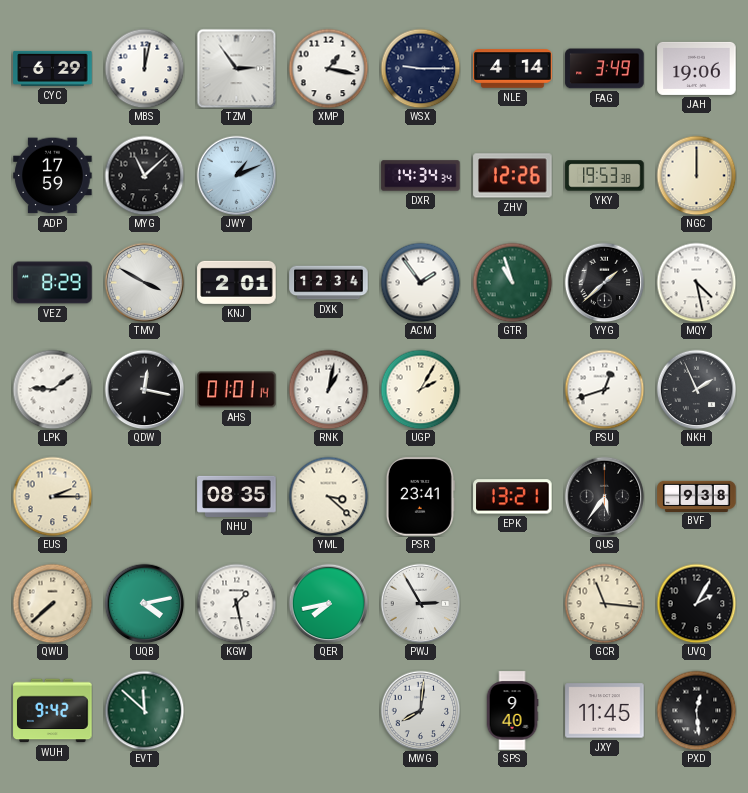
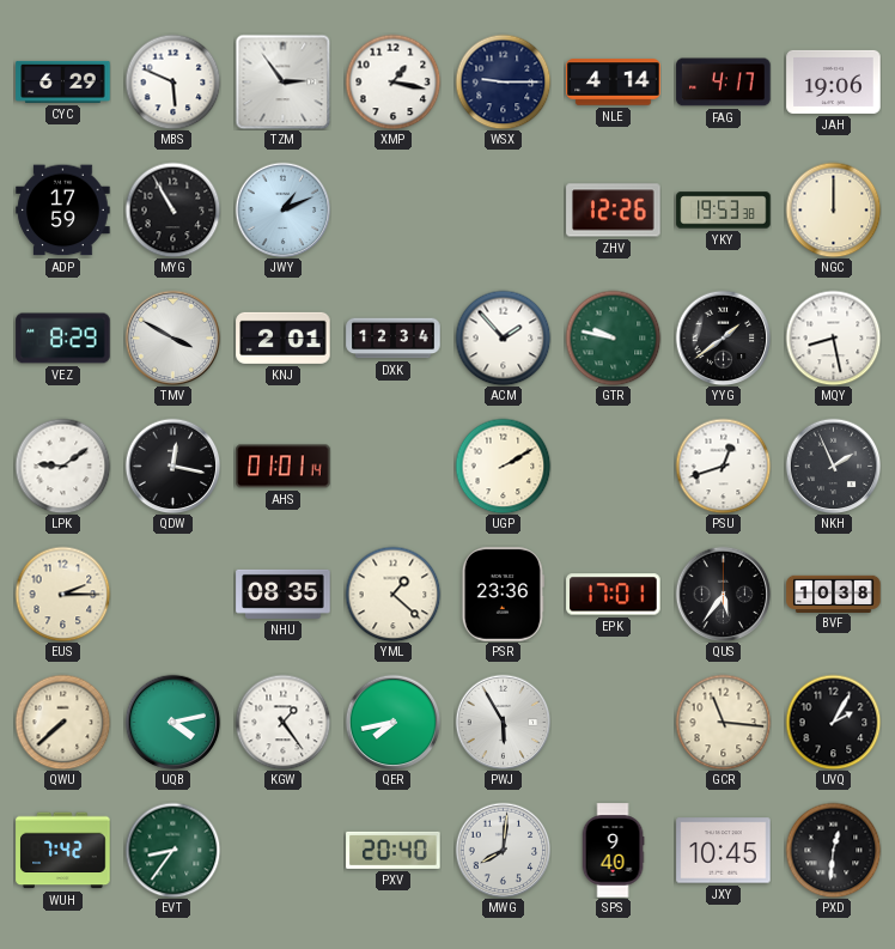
MBS: 12:02 -> 5:49 (172, 81)
FAG: 3:49 -> 4:17 (724, 83)
MYG: 11:08 -> 10:55 (172, 209)
DXR: 14:34 -> none (421, 176)
ACM: 1:54 -> 1:53 (503, 337)
GTR: 10:57 -> 9:47 (613, 337)
YYG: 1:38 -> 1:39 (723, 337)
MQY: 4:28 -> 8:28 (833, 337)
RNK: 1:02 -> none (328, 389)
UGP: 2:05 -> 2:10 (503, 466)
YML: 3:22 -> 1:22 (392, 594)
PSR: 23:41 -> 23:36 (503, 595)
EPK: 13:21 -> 17:01 (614, 595)
BVF: 9:38 -> 10:38 (834, 594)
KGW: 1:28 -> 1:24 (282, 722)
PWJ: 2:55 -> 5:55 (503, 722)
WUH: 9:42 -> 7:42 (63, 851)
EVT: 11:52 -> 8:36 (172, 850)
PXV: none -> 20:40 (394, 850)
JXY: 11:45 -> 10:45 (724, 851)
PXD: 12:29 -> 12:31 (833, 850)
